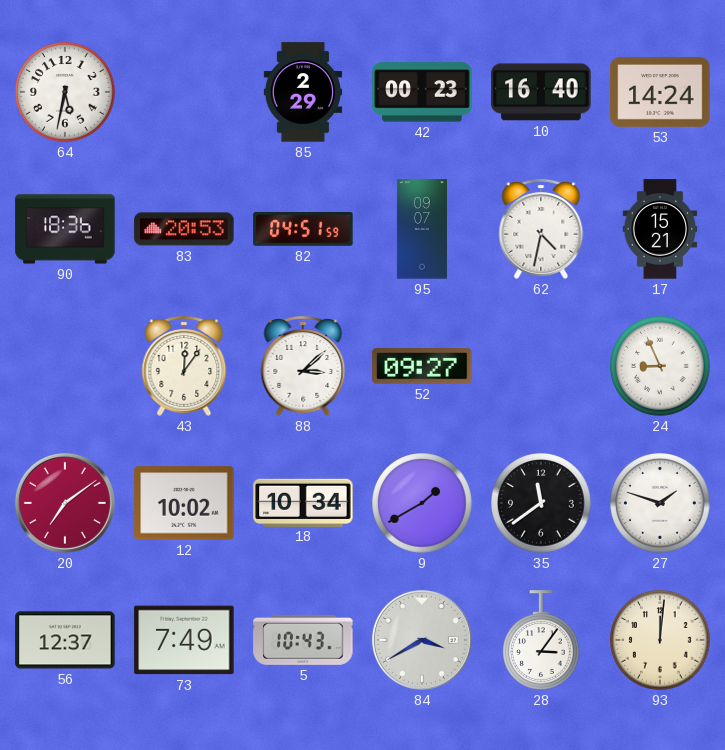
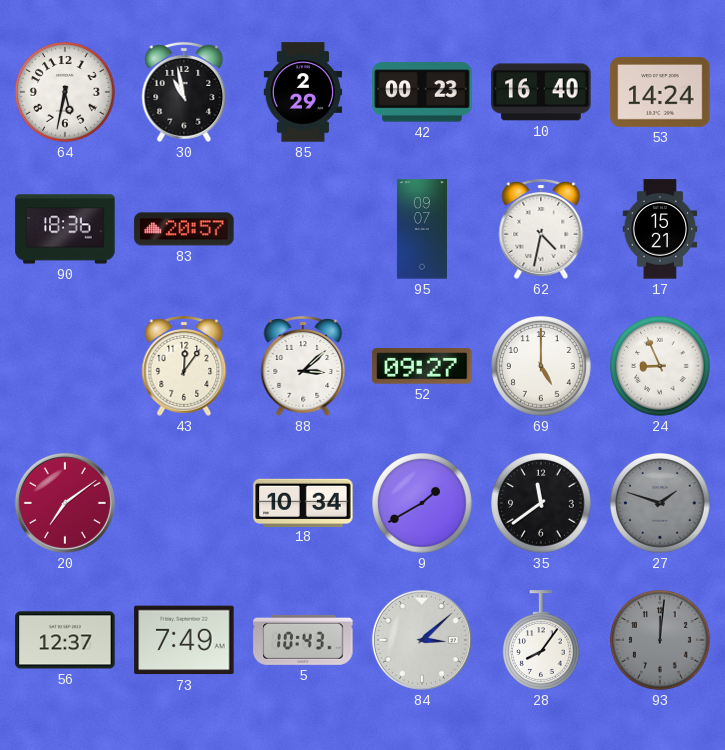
30: none -> 10:58 (184, 92)
83: 20:53 -> 20:57 (184, 229)
82: 04:51 -> none (303, 230)
69: none -> 5:00 (541, 366)
12: 10:02 -> none (184, 503)
27 dial: white -> grey (660, 503)
84: 3:40 -> 3:08 (422, 640)
28: 3:06 -> 8:06 (542, 640)
93 dial: cream -> grey (660, 640)
